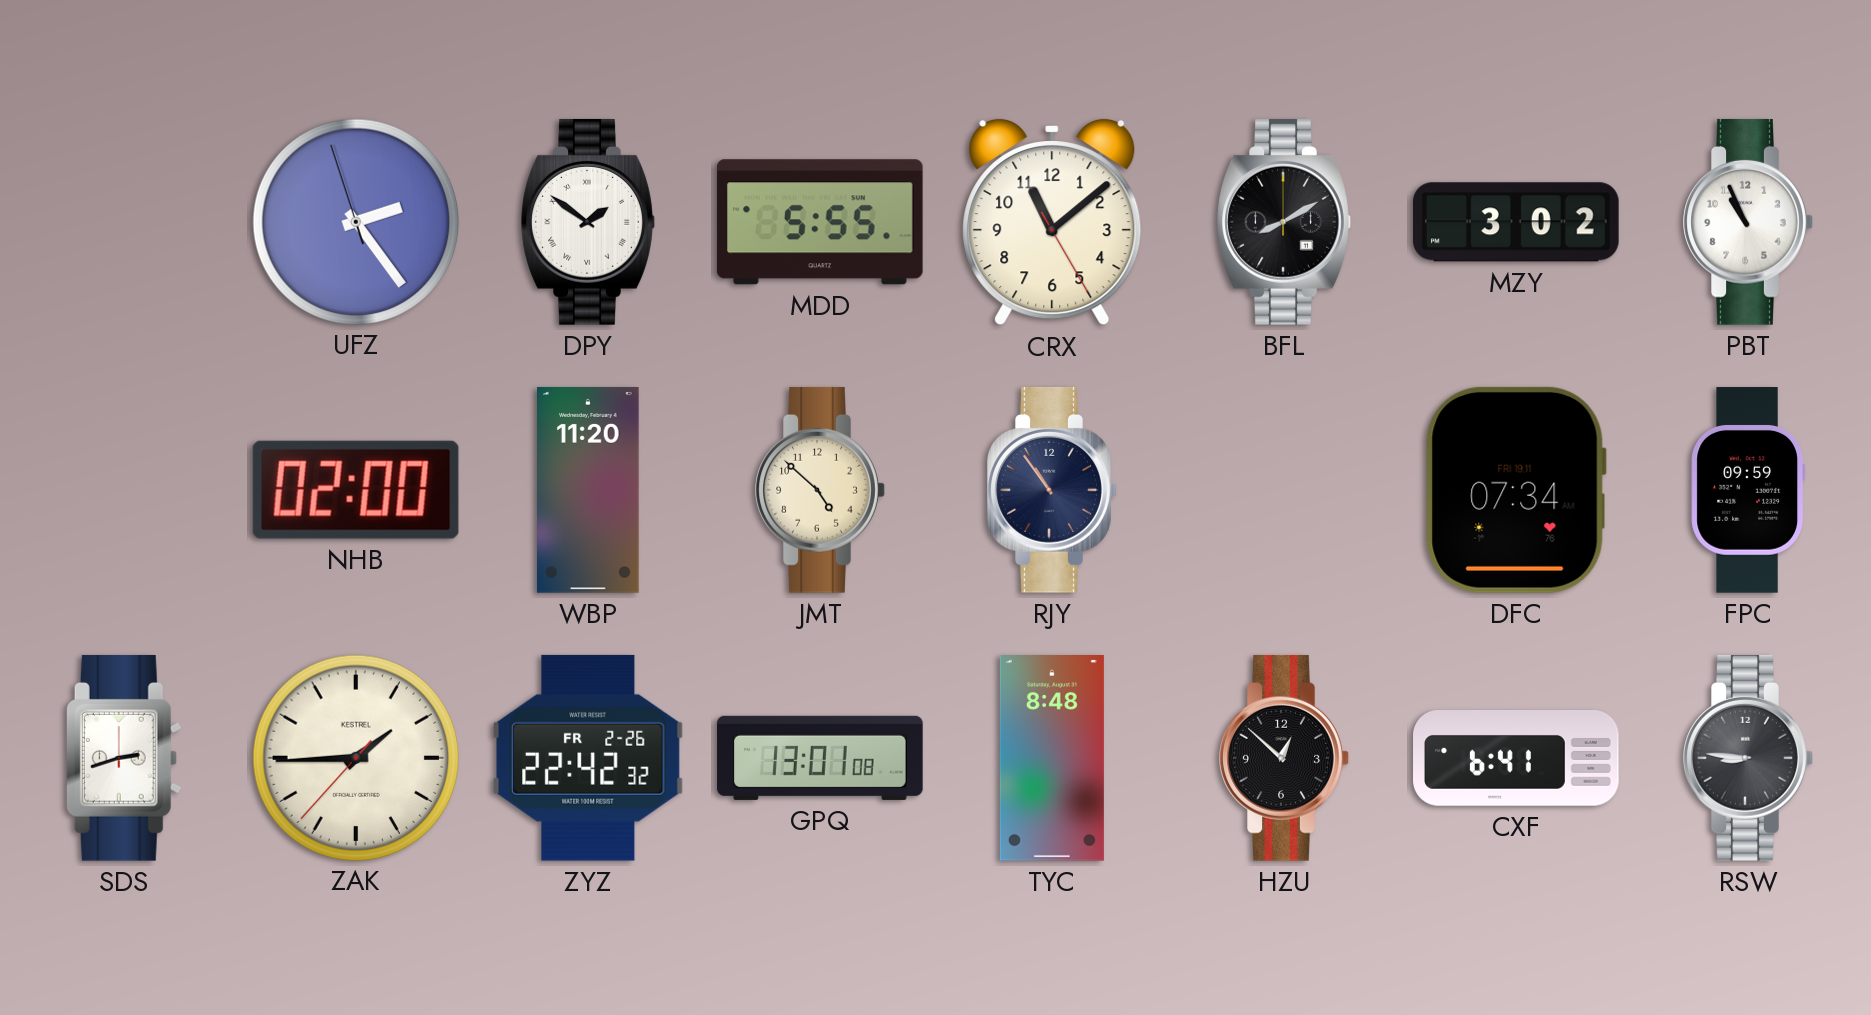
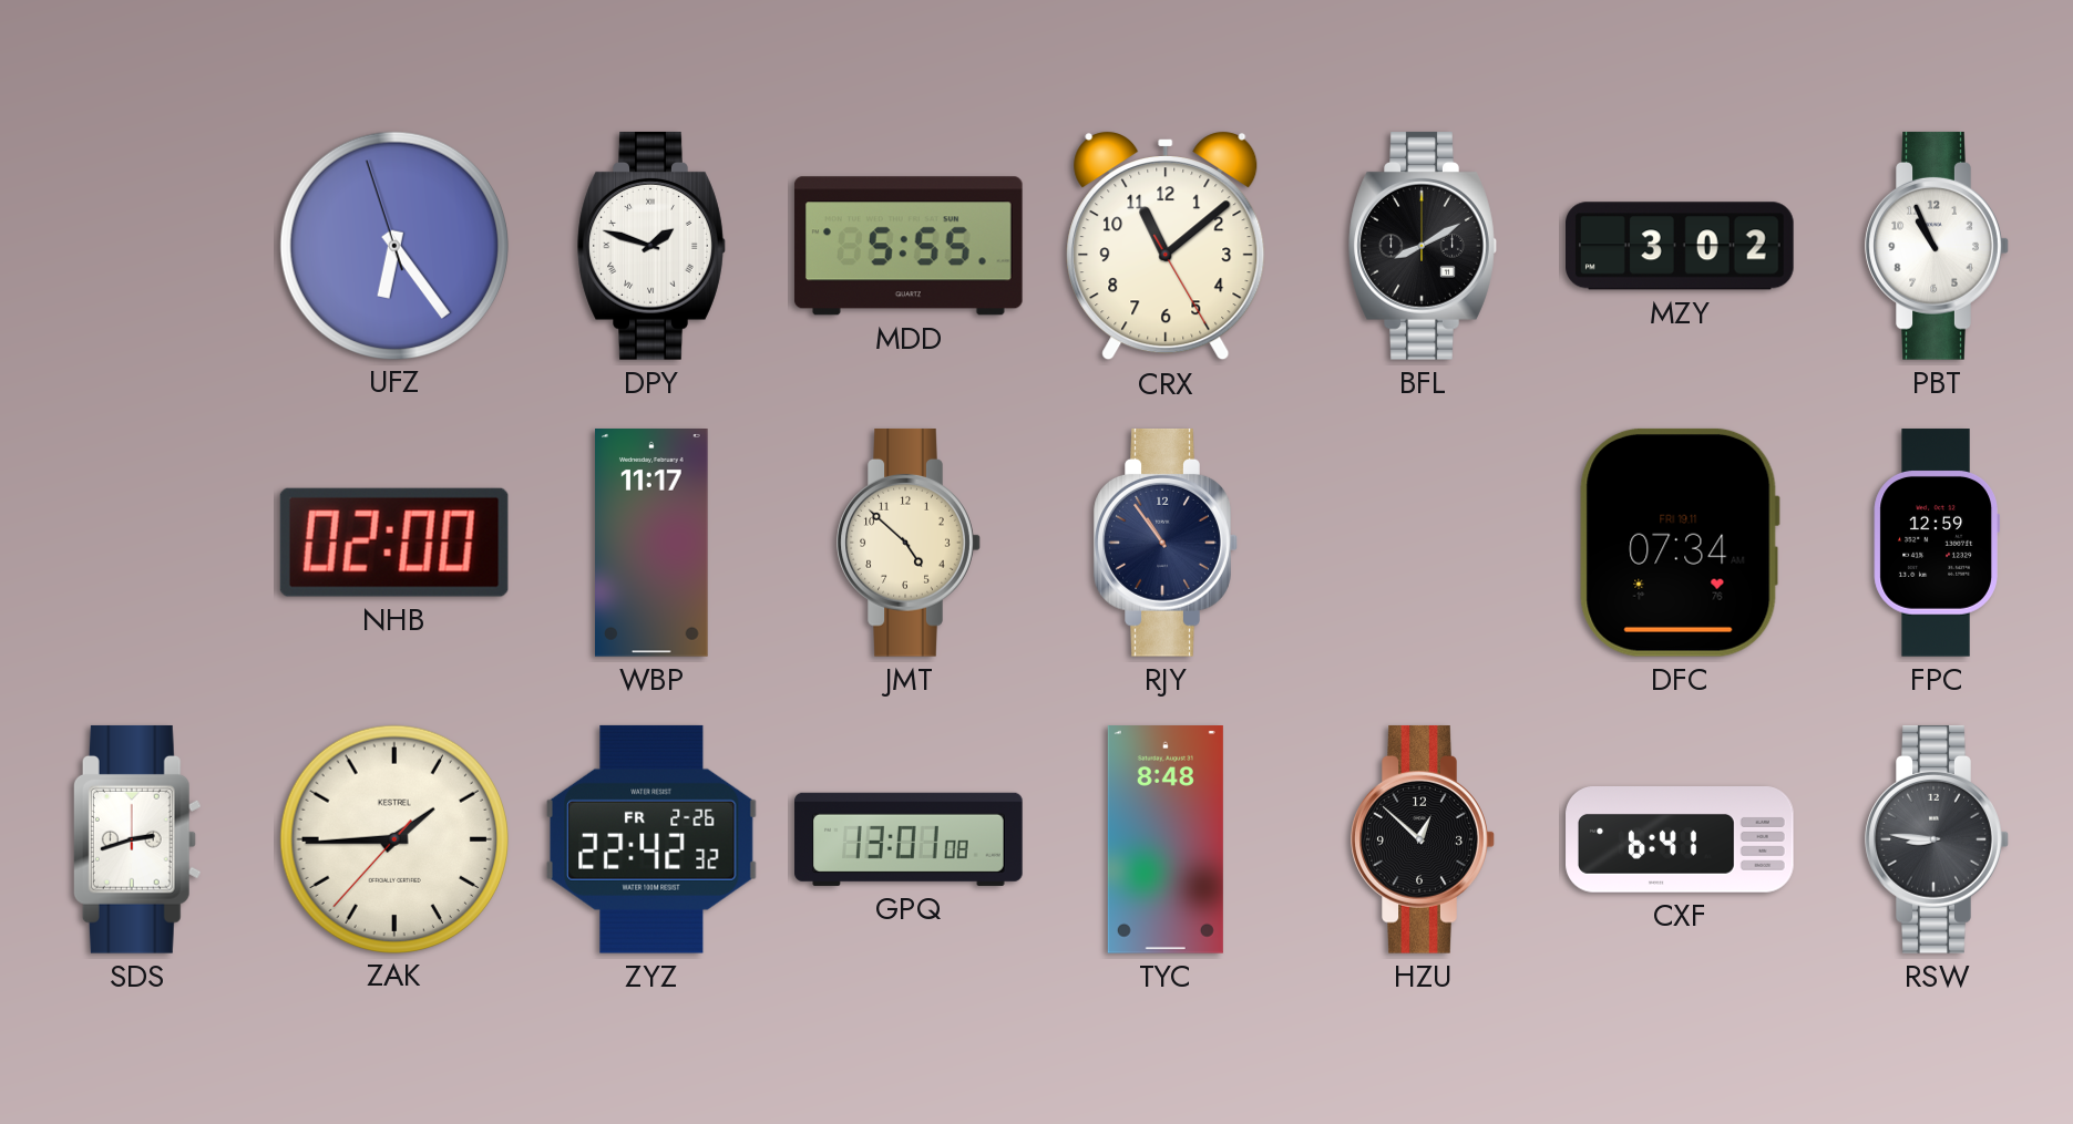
UFZ: 2:23 -> 6:23 (393, 245)
DPY: 1:51 -> 1:48 (651, 246)
WBP: 11:20 -> 11:17 (651, 544)
FPC: 09:59 -> 12:59 (1937, 543)
